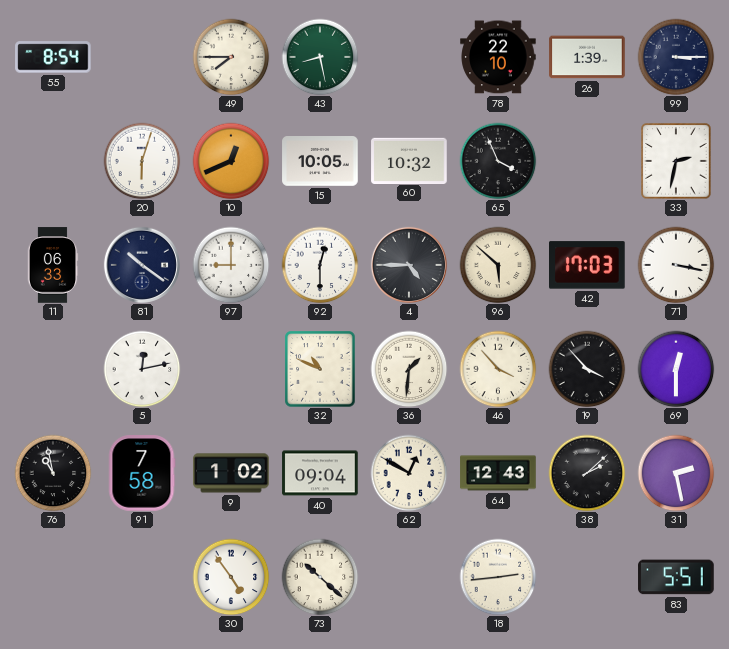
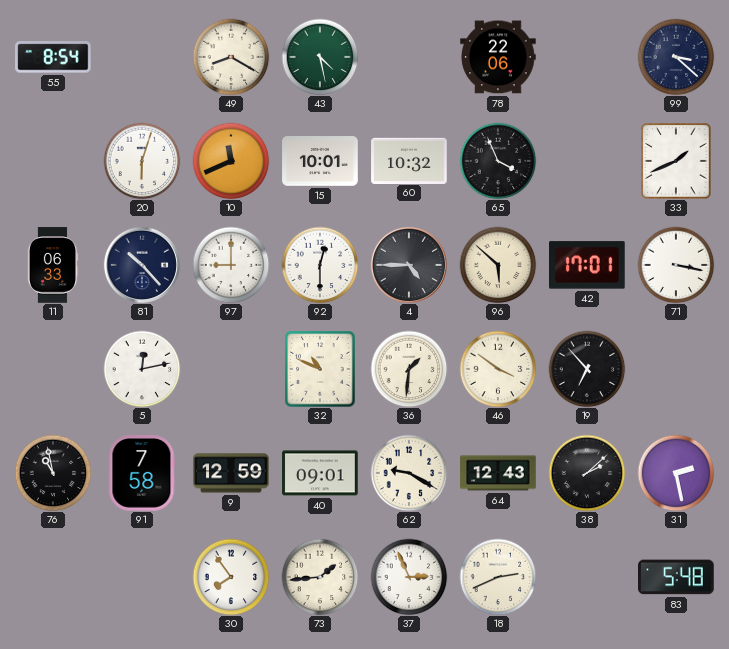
49: 7:45 -> 8:20 (231, 57)
43: 8:28 -> 4:28 (320, 57)
78: 22:10 -> 22:06 (498, 57)
26: 1:39 -> none (587, 57)
99: 3:15 -> 3:22 (676, 57)
10: 12:41 -> 11:41 (231, 161)
15: 10:05 -> 10:01 (320, 162)
33: 2:32 -> 1:41 (676, 161)
81: 10:21 -> 10:23 (142, 265)
42: 17:03 -> 17:01 (587, 265)
46: 3:53 -> 3:51 (498, 369)
19: 3:53 -> 6:53 (587, 369)
69: 12:30 -> none (676, 369)
9: 1:02 -> 12:59 (231, 473)
40: 09:04 -> 09:01 (320, 473)
62: 12:50 -> 9:20 (409, 473)
30: 4:54 -> 7:54 (231, 577)
73: 10:22 -> 1:44 (320, 577)
37: none -> 2:56 (409, 577)
18: 2:44 -> 2:41 (498, 577)
83: 5:51 -> 5:48 (676, 577)
